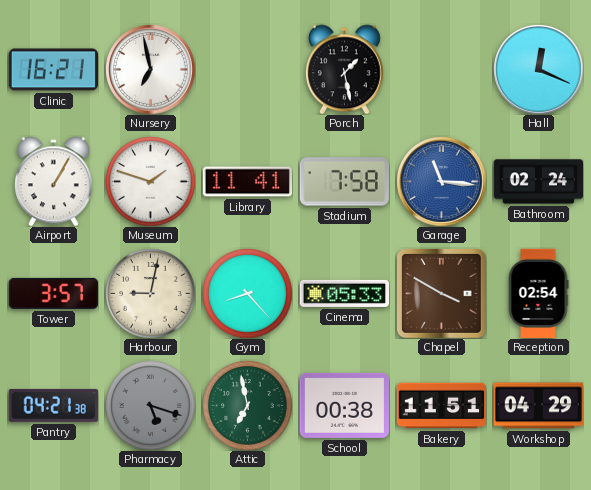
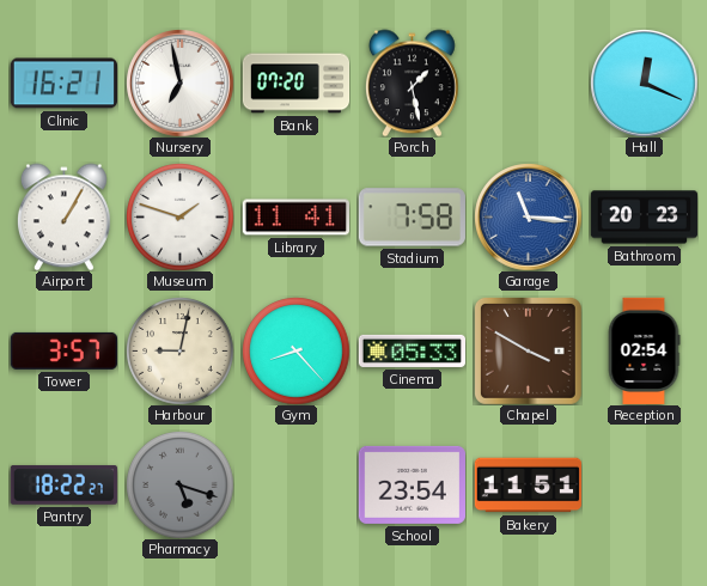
Bank: none -> 07:20 (295, 84)
Bathroom: 02:24 -> 20:23 (644, 218)
Pantry: 04:21 -> 18:22 (63, 484)
Attic: 6:58 -> none (247, 405)
School: 00:38 -> 23:54 (412, 484)
Workshop: 04:29 -> none (538, 406)
